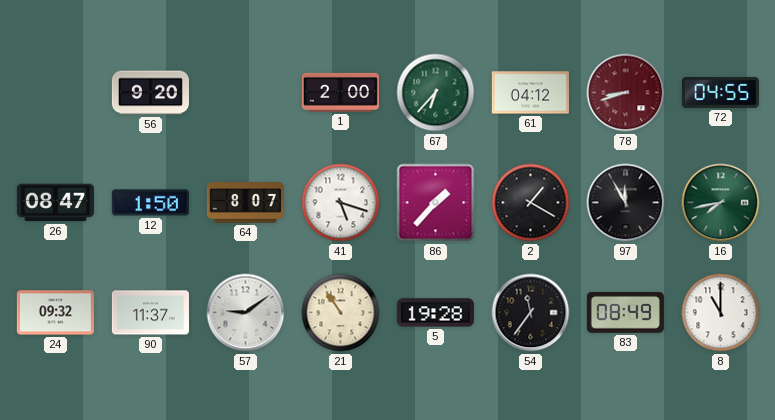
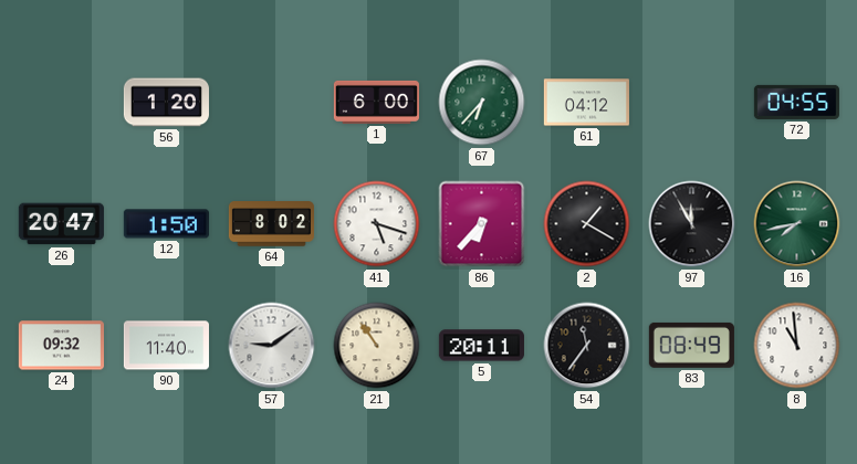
56: 9:20 -> 1:20 (166, 103)
1: 2:00 -> 6:00 (376, 102)
78: 8:42 -> none (626, 93)
26: 08:47 -> 20:47 (61, 224)
64: 8:07 -> 8:02 (271, 224)
86: 1:37 -> 6:37 (482, 224)
90: 11:37 -> 11:40 (166, 346)
5: 19:28 -> 20:11 (481, 346)
8: 11:00 -> 10:59 (797, 346)
